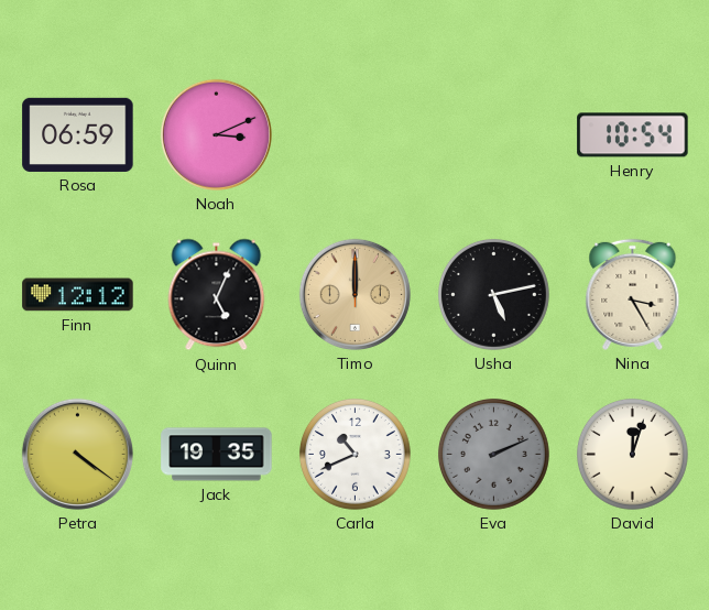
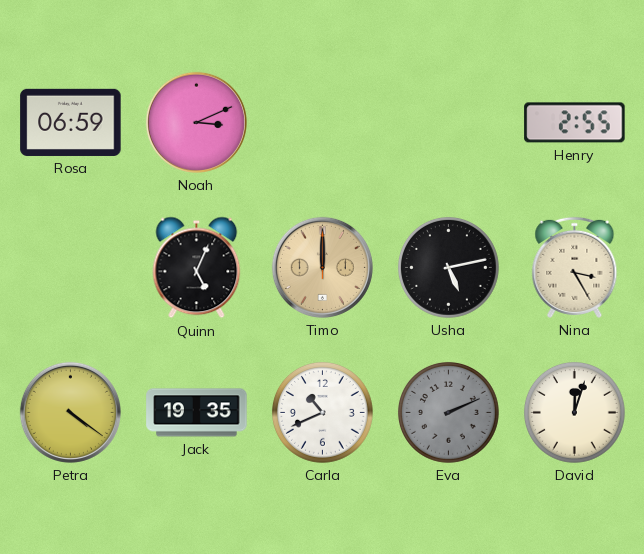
Henry: 10:54 -> 2:55 (575, 123)
Finn: 12:12 -> none (78, 295)
